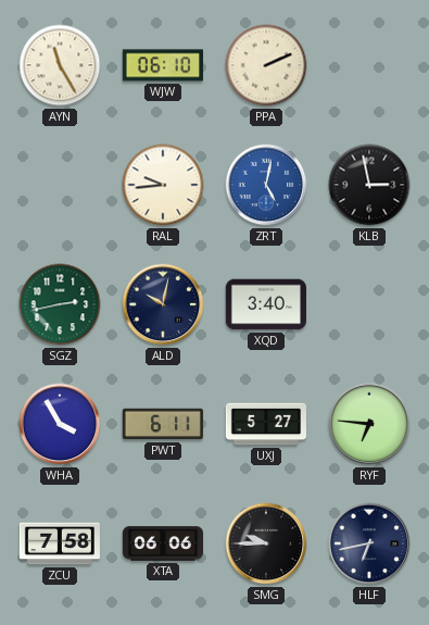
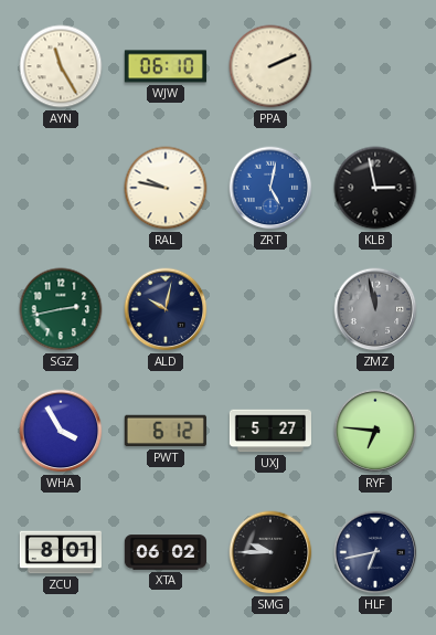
RAL: 9:44 -> 9:47 (166, 188)
XQD: 3:40 -> none (265, 304)
ZMZ: none -> 11:58 (375, 309)
PWT: 6:11 -> 6:12 (166, 431)
ZCU: 7:58 -> 8:01 (61, 552)
XTA: 06:06 -> 06:02 (164, 552)
